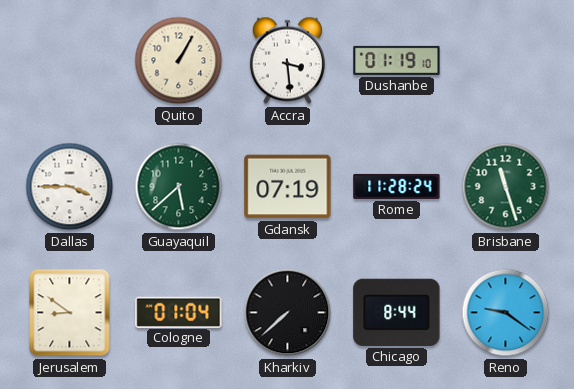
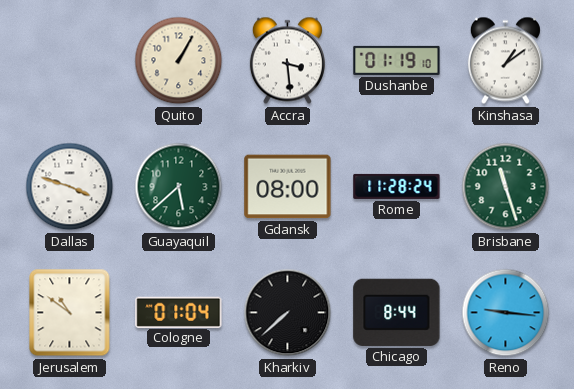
Kinshasa: none -> 1:09 (505, 61)
Dallas: 3:45 -> 3:48 (70, 187)
Gdansk: 07:19 -> 08:00 (288, 187)
Jerusalem: 8:51 -> 10:51 (70, 313)
Reno: 9:21 -> 9:16 (506, 313)
